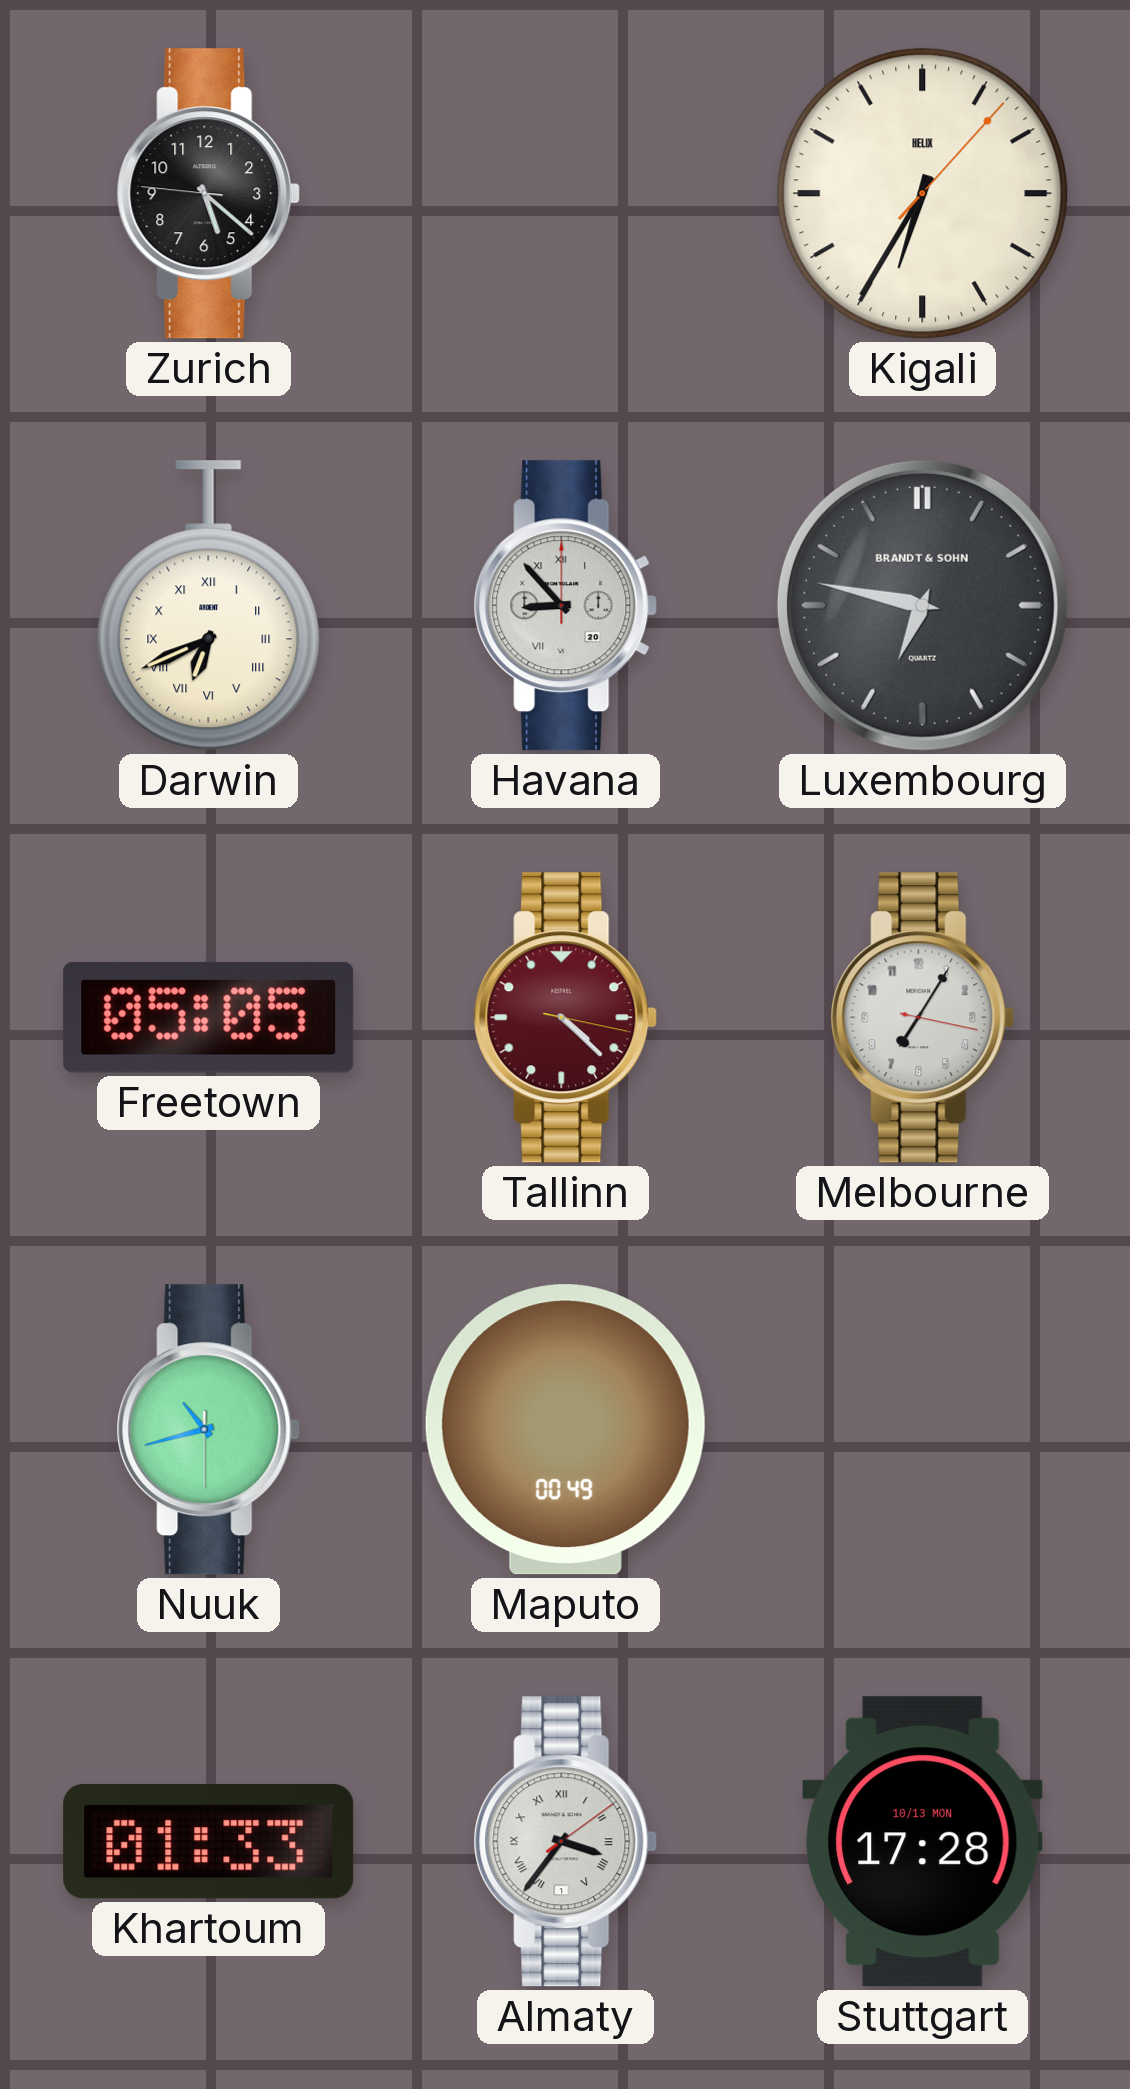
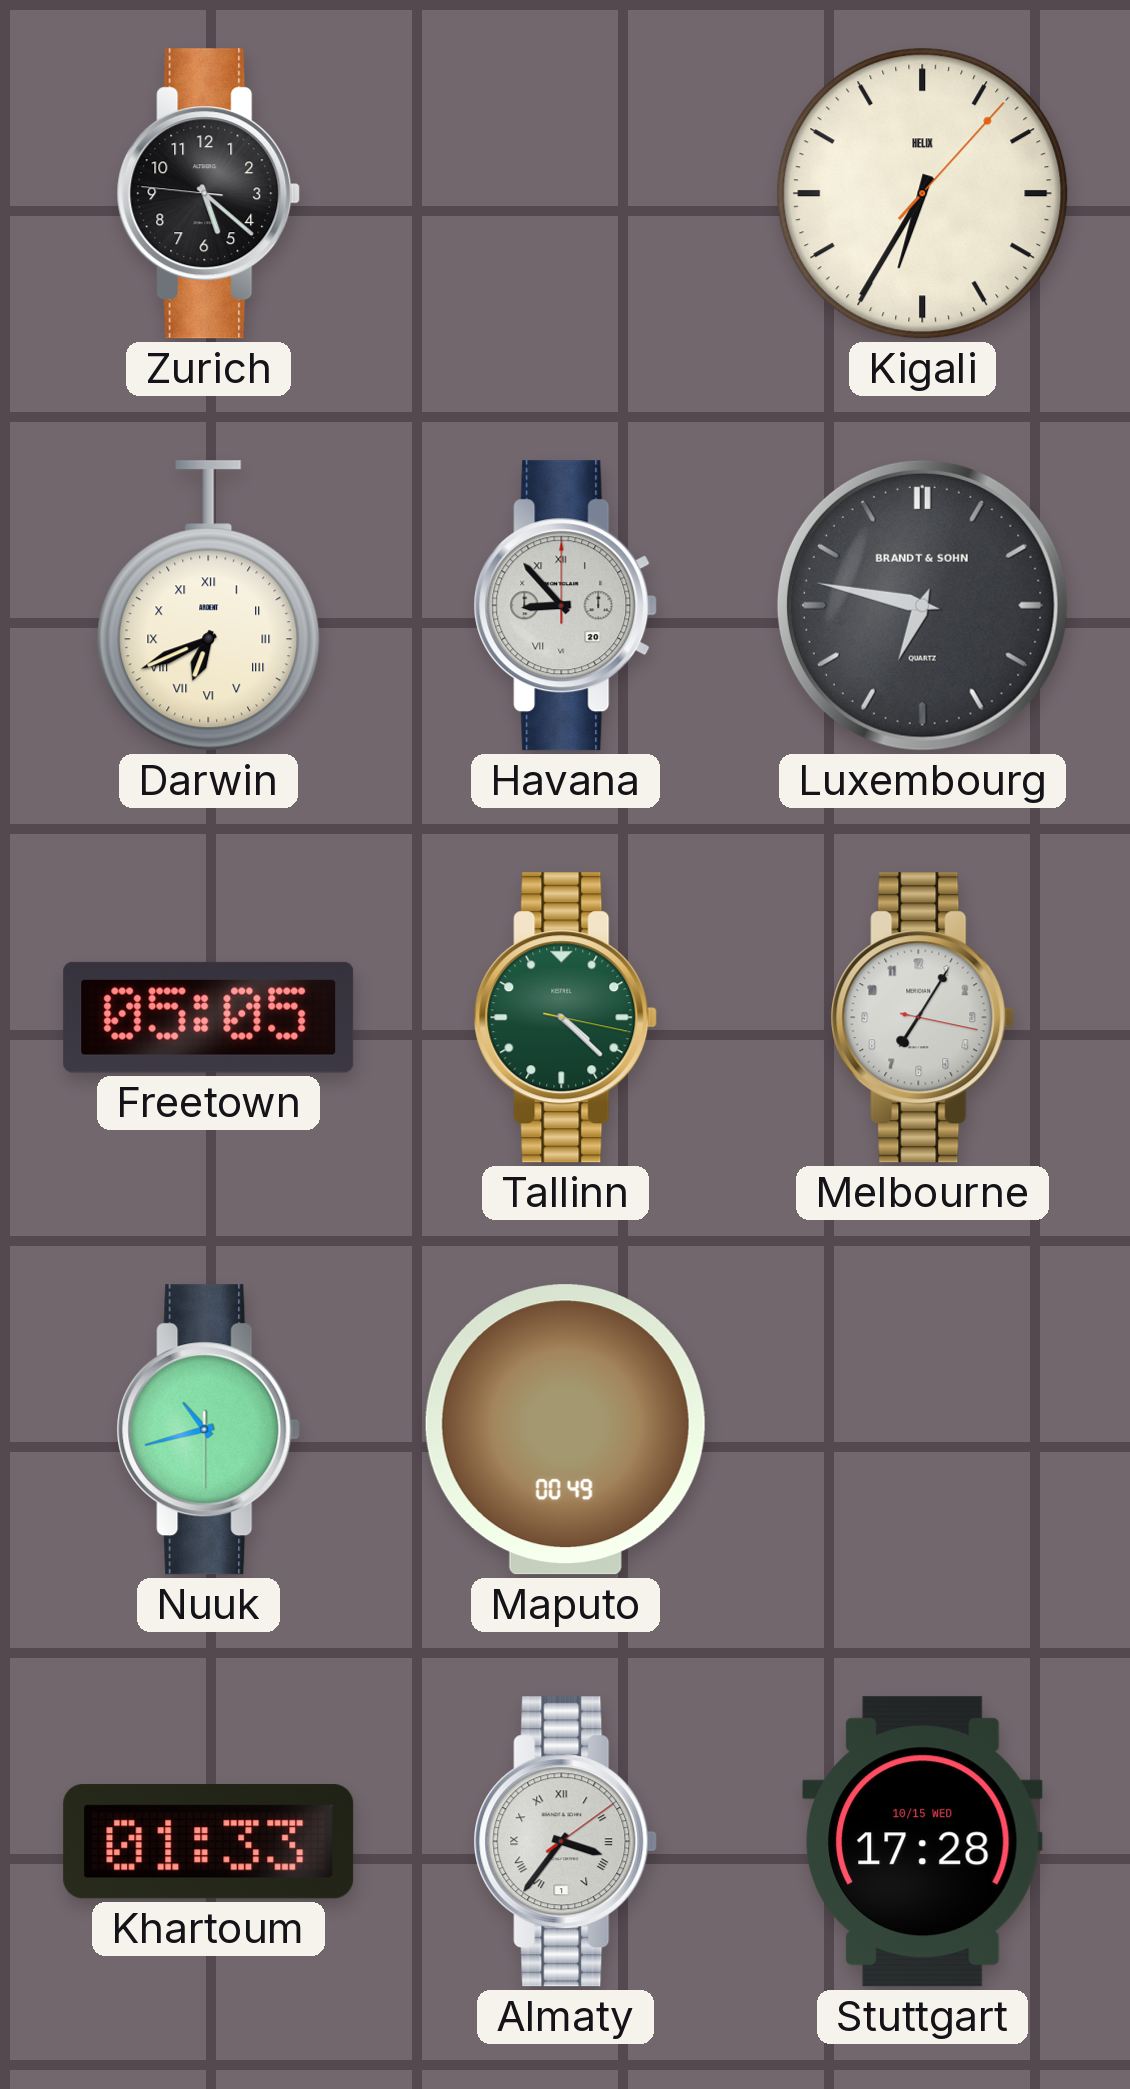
Tallinn dial: burgundy -> green (566, 1018)
Stuttgart date: 10/13 MON -> 10/15 WED (923, 1842)
